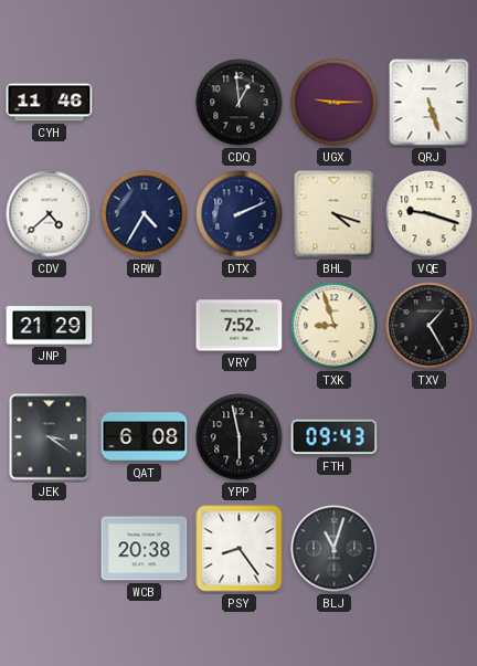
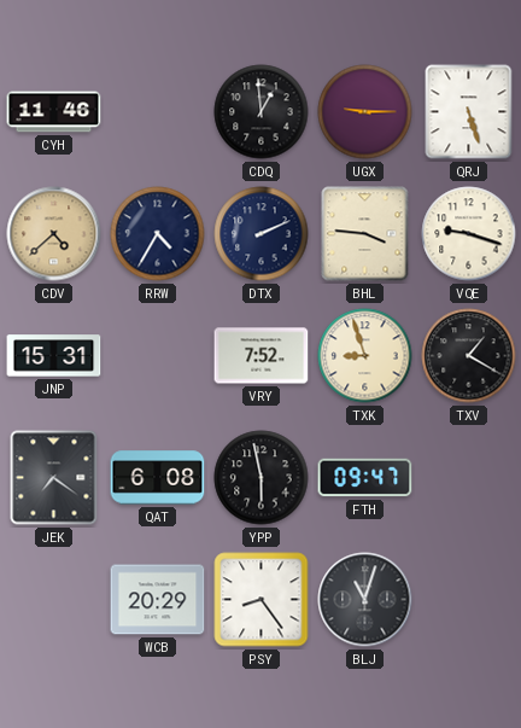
CDV dial: white -> champagne (54, 234)
BHL: 4:18 -> 3:46 (365, 234)
JNP: 21:29 -> 15:31 (54, 356)
TXV: 1:25 -> 1:20 (469, 356)
JEK: 3:21 -> 7:21 (54, 478)
FTH: 09:43 -> 09:47 (365, 478)
WCB: 20:38 -> 20:29 (158, 600)
